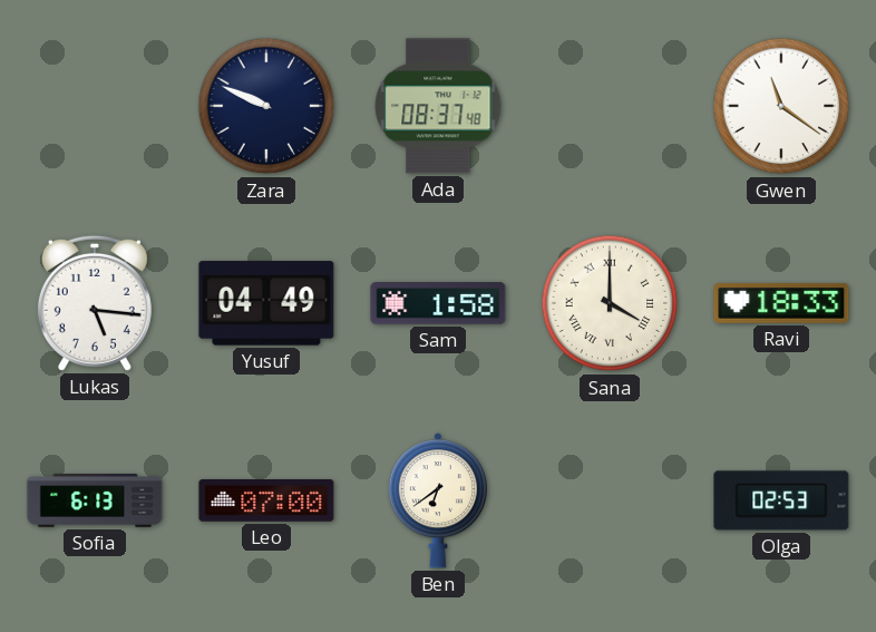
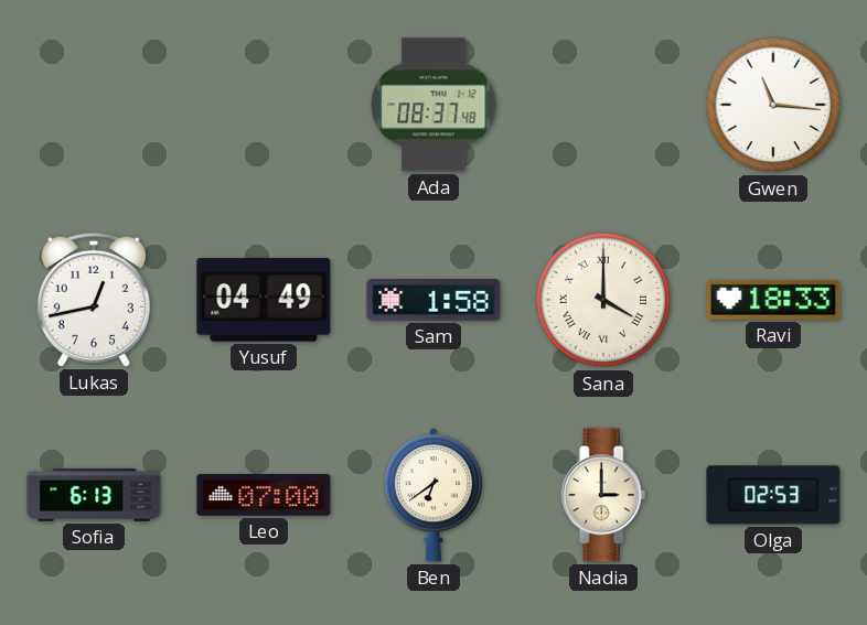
Zara: 9:49 -> none (266, 106)
Gwen: 11:21 -> 11:16 (773, 105)
Lukas: 5:16 -> 12:43 (94, 300)
Nadia: none -> 3:00 (603, 495)
